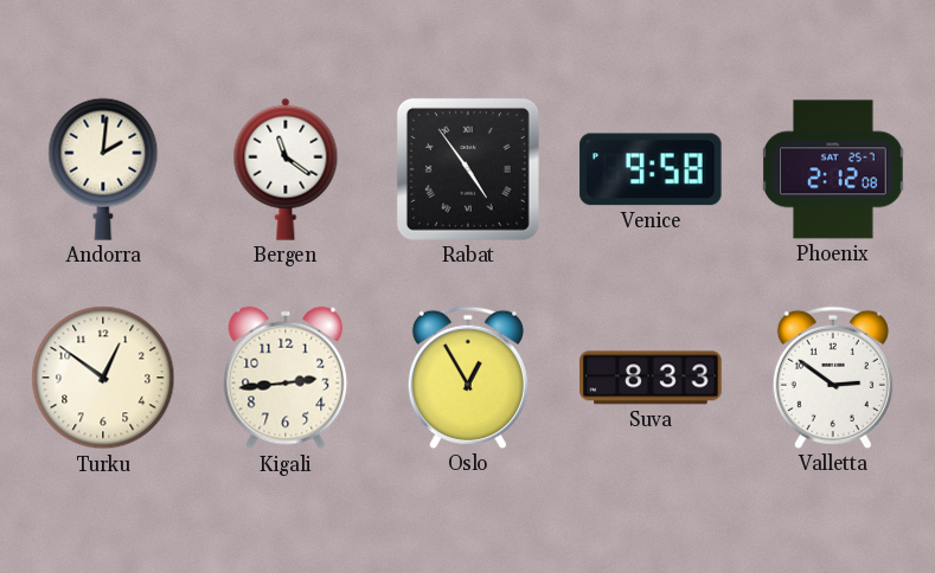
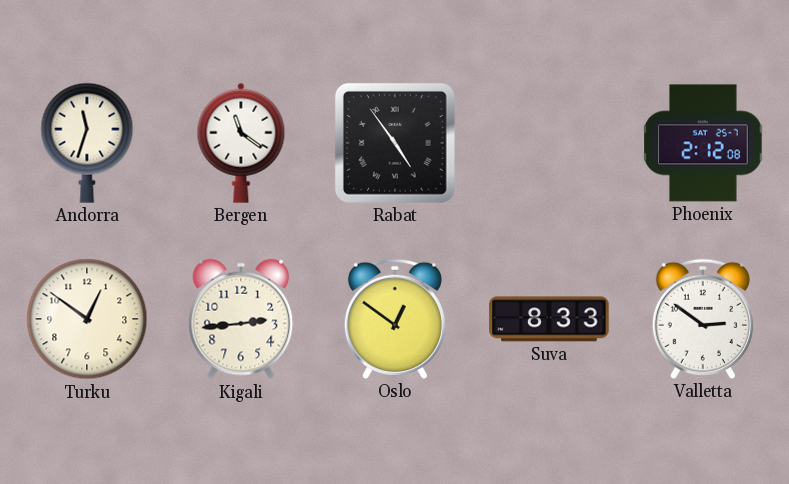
Andorra: 2:01 -> 11:33 (87, 143)
Venice: 9:58 -> none (651, 169)
Oslo: 12:55 -> 12:51 (395, 319)
